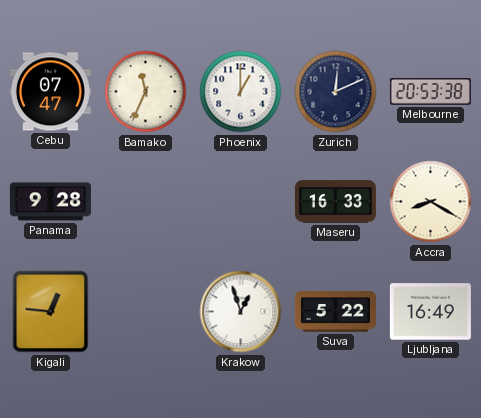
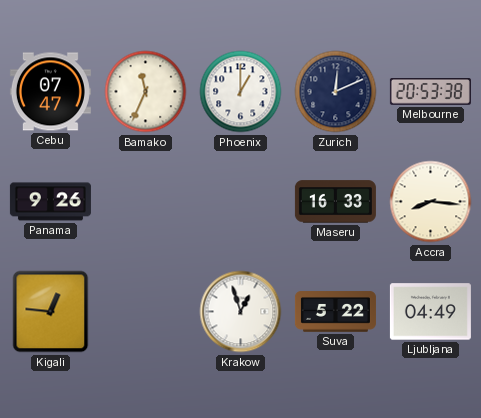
Panama: 9:28 -> 9:26 (50, 202)
Accra: 8:20 -> 8:16 (431, 202)
Ljubljana: 16:49 -> 04:49 (430, 312)
